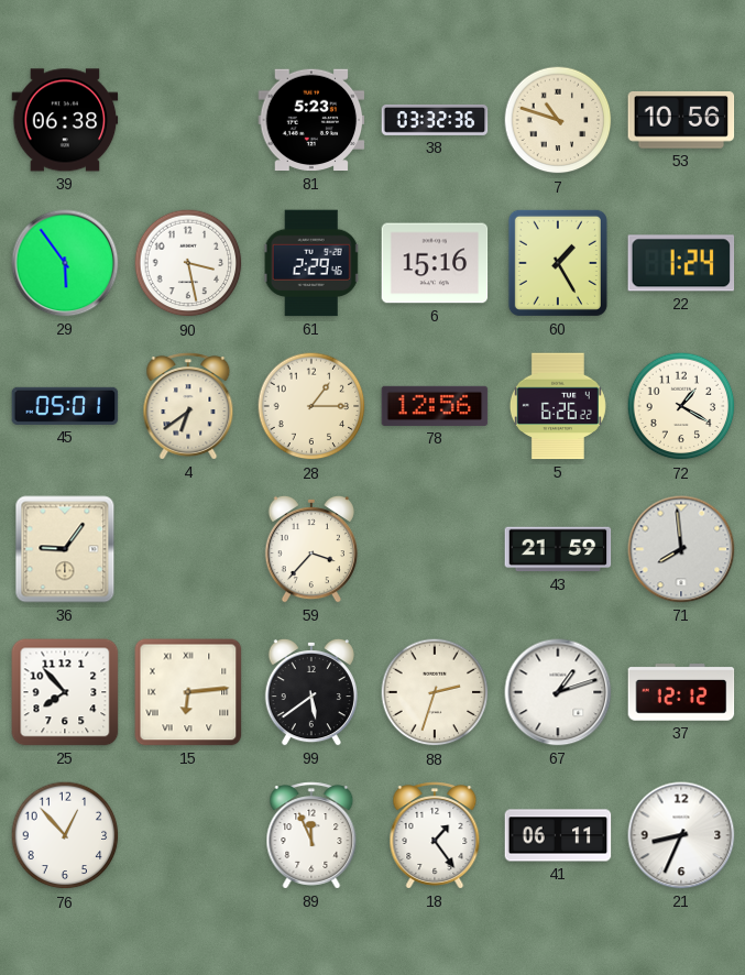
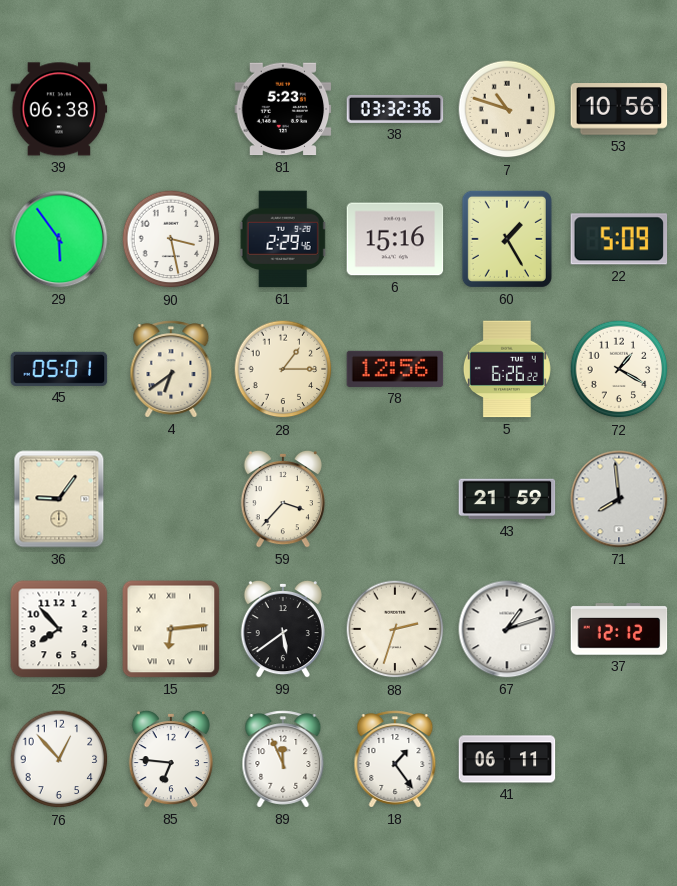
22: 1:24 -> 5:09 (619, 239)
85: none -> 6:46 (171, 759)
21: 8:34 -> none (681, 835)
